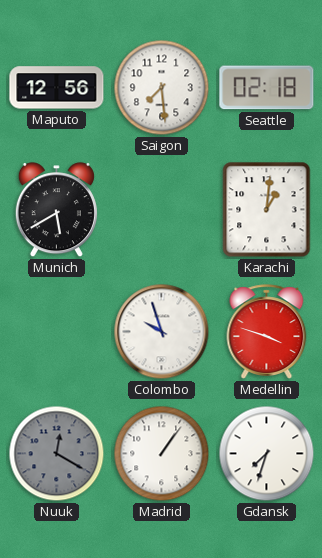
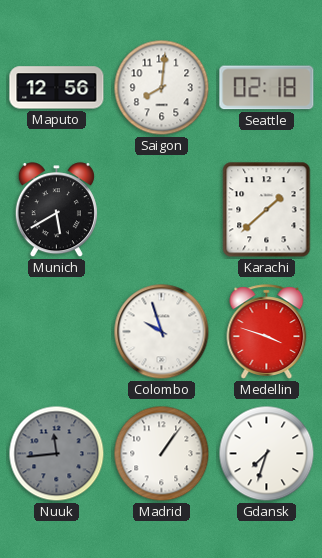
Saigon: 7:29 -> 8:01 (162, 88)
Karachi: 1:01 -> 1:38 (267, 210)
Nuuk: 12:20 -> 11:44 (57, 454)
